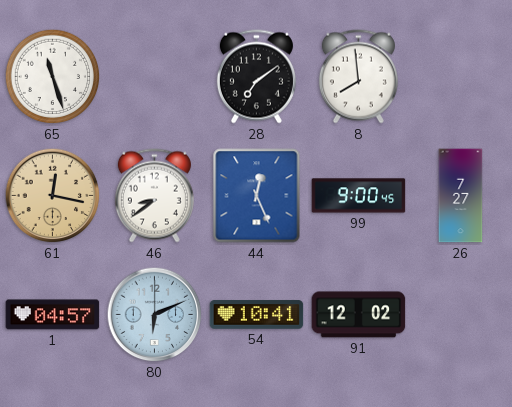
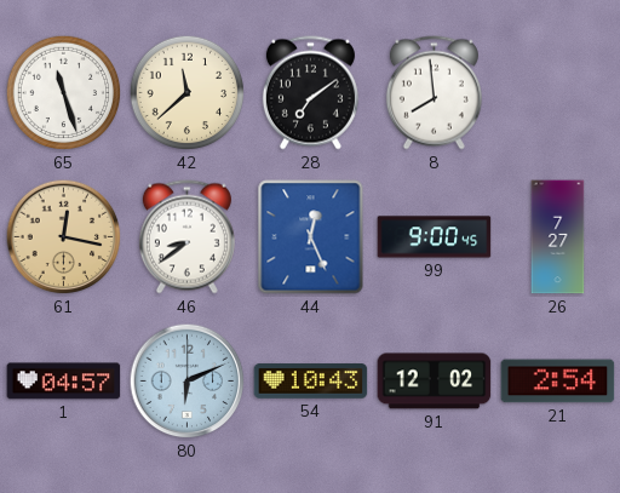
42: none -> 11:38 (188, 93)
54: 10:41 -> 10:43 (311, 382)
21: none -> 2:54 (558, 382)
